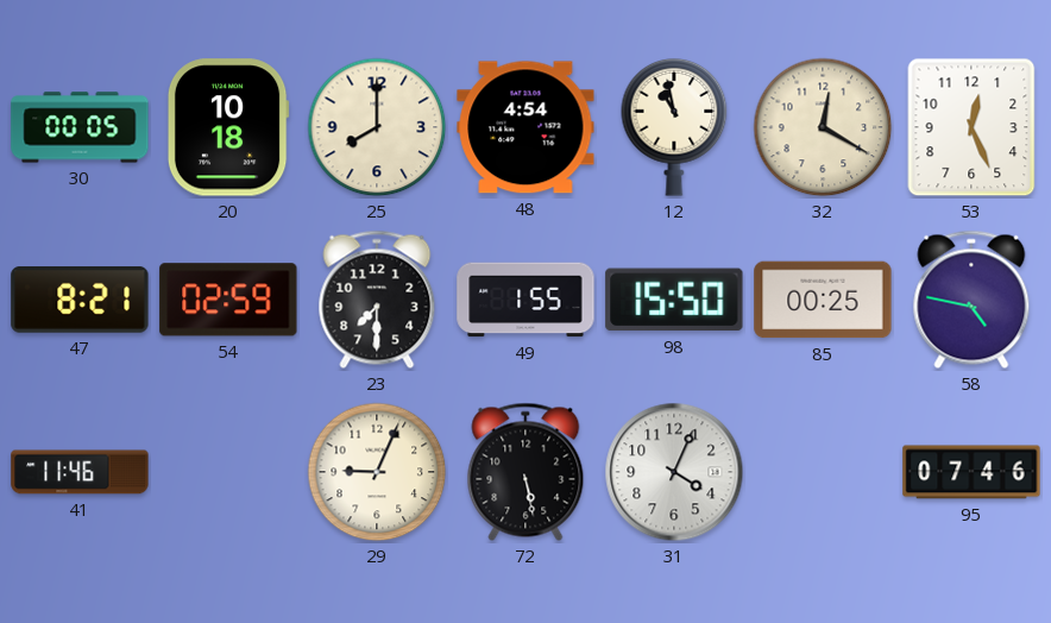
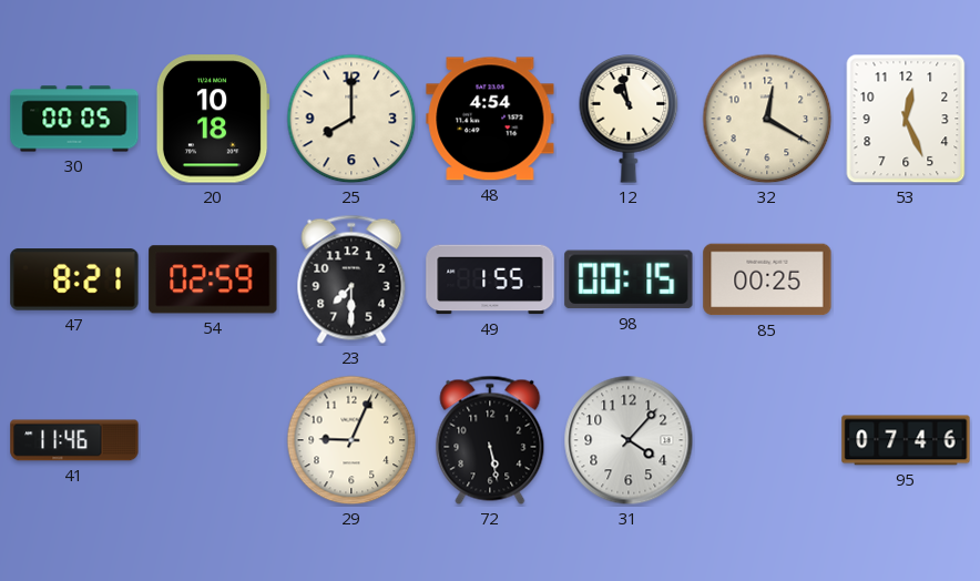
98: 15:50 -> 00:15 (629, 279)
58: 4:47 -> none (971, 300)
31: 4:04 -> 4:07 (629, 440)
